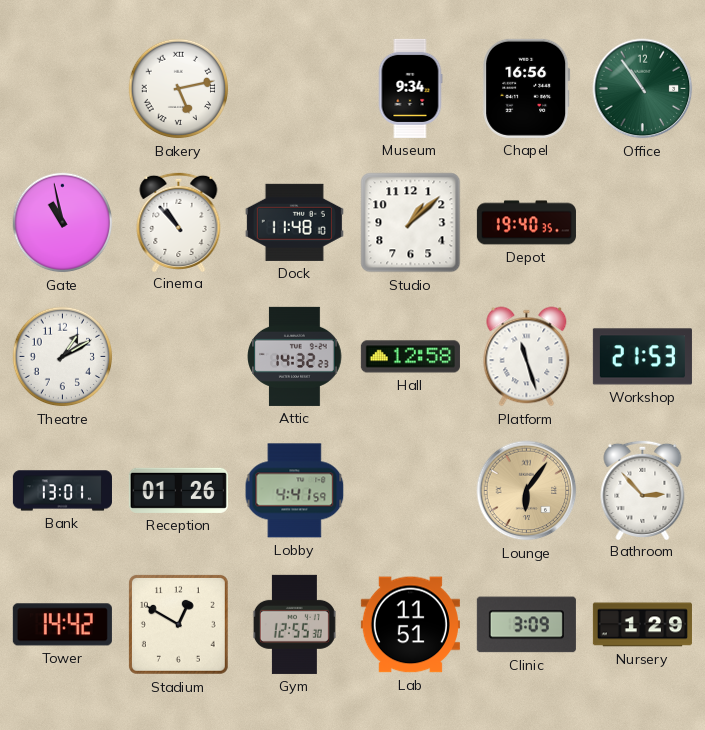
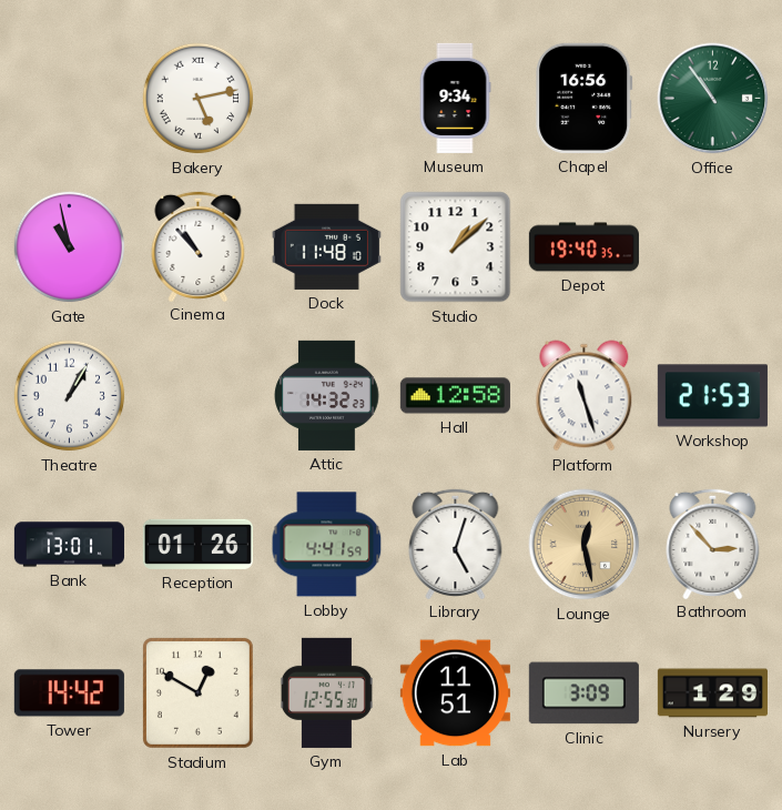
Theatre: 1:10 -> 1:05 (70, 396)
Library: none -> 5:03 (456, 543)
Lounge: 6:06 -> 12:28 (585, 545)
